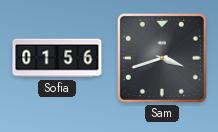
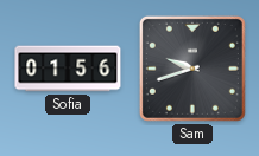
Sam: 3:42 -> 9:42 (192, 69)
